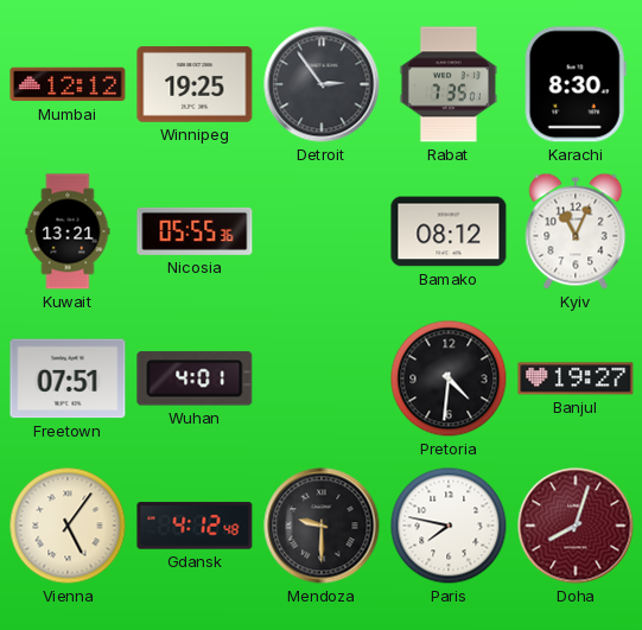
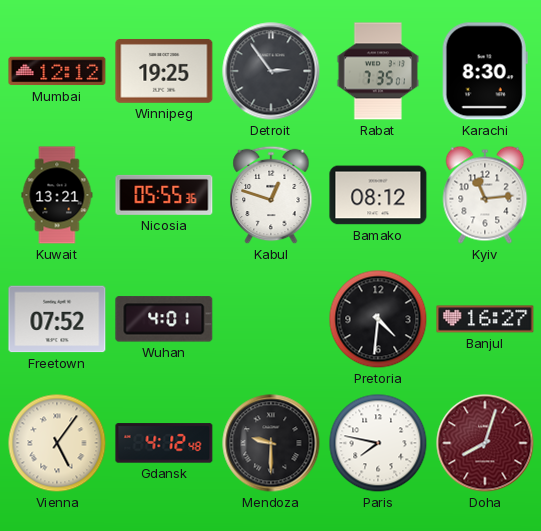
Kabul: none -> 12:48 (271, 195)
Kyiv: 11:04 -> 11:14 (485, 195)
Freetown: 07:51 -> 07:52 (57, 319)
Banjul: 19:27 -> 16:27 (485, 319)
